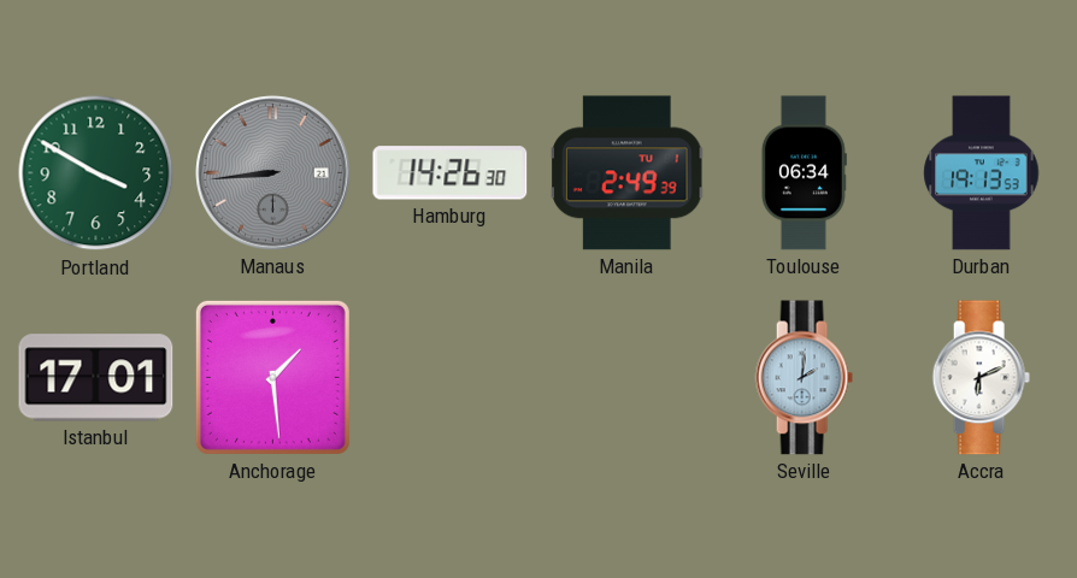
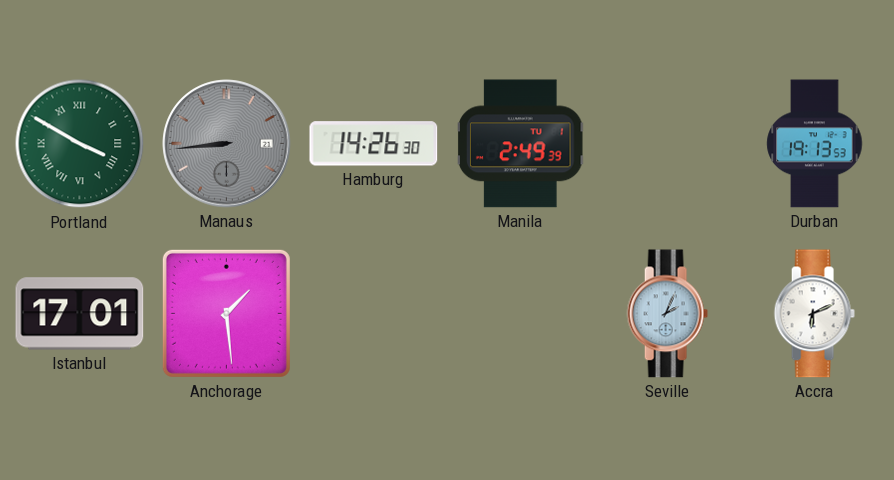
Portland numerals: Arabic -> Roman (80, 144)
Toulouse: 06:34 -> none (804, 173)
Seville: 2:01 -> 2:04 (667, 314)
